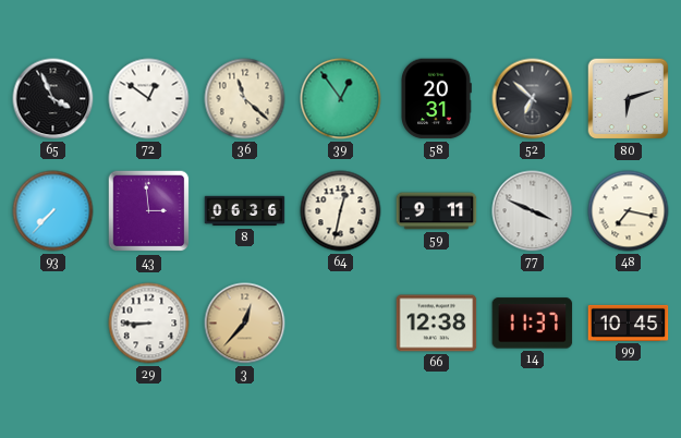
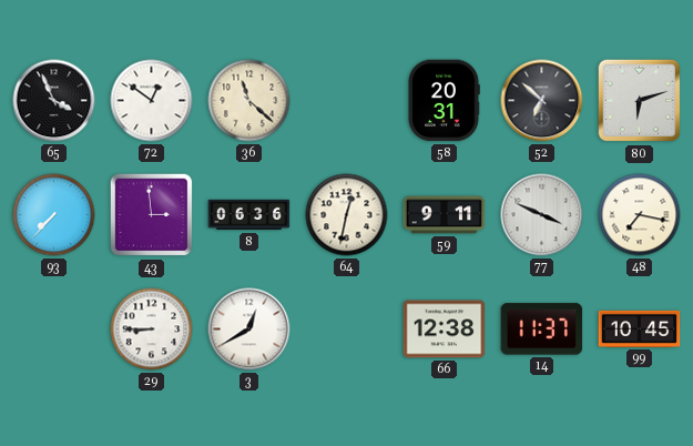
39: 12:54 -> none (341, 99)
3: 12:37 -> 12:40 (249, 330)
3 dial: champagne -> white (249, 330)
